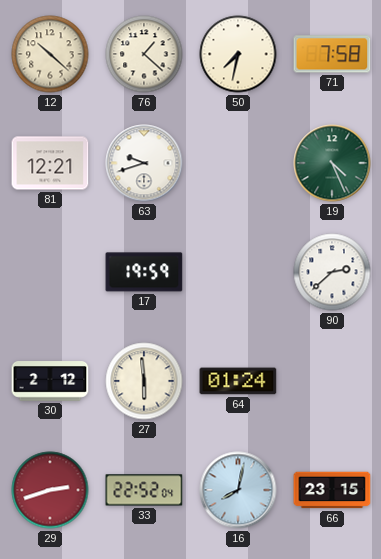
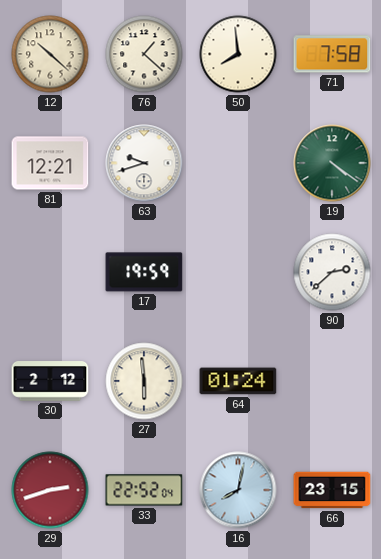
50: 7:32 -> 7:59 (238, 54)
19: 4:26 -> 4:21 (332, 163)
